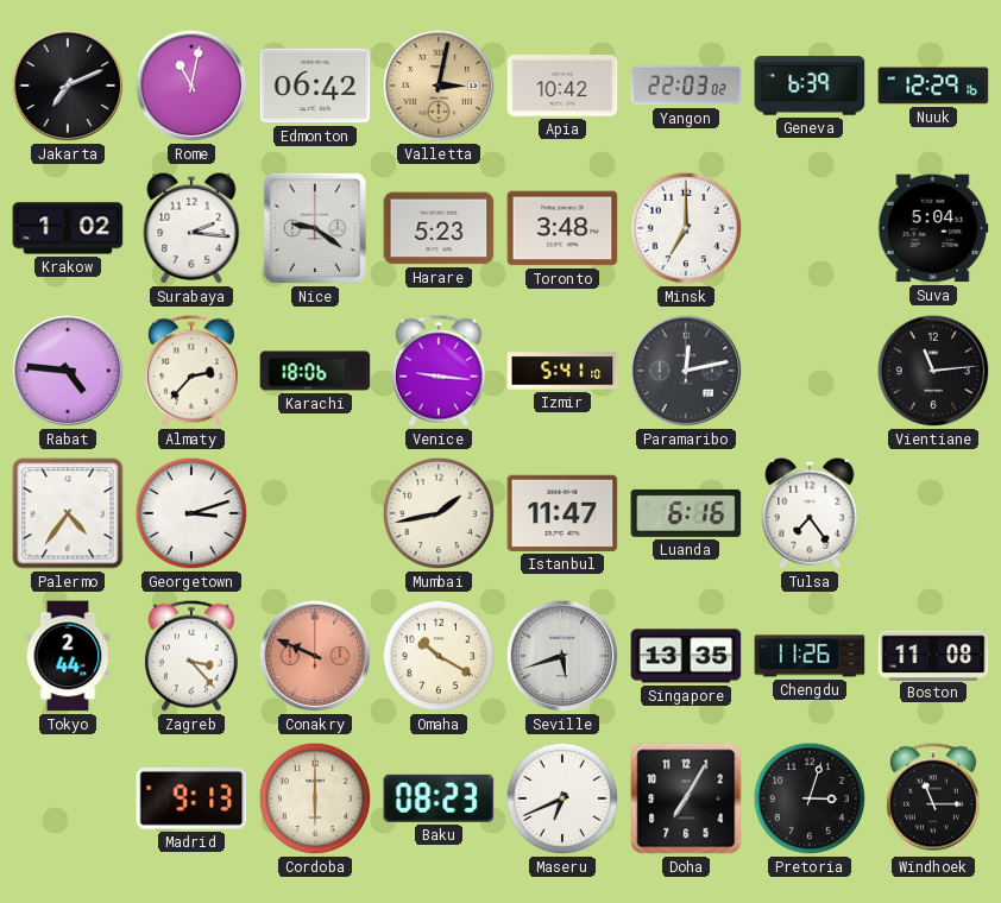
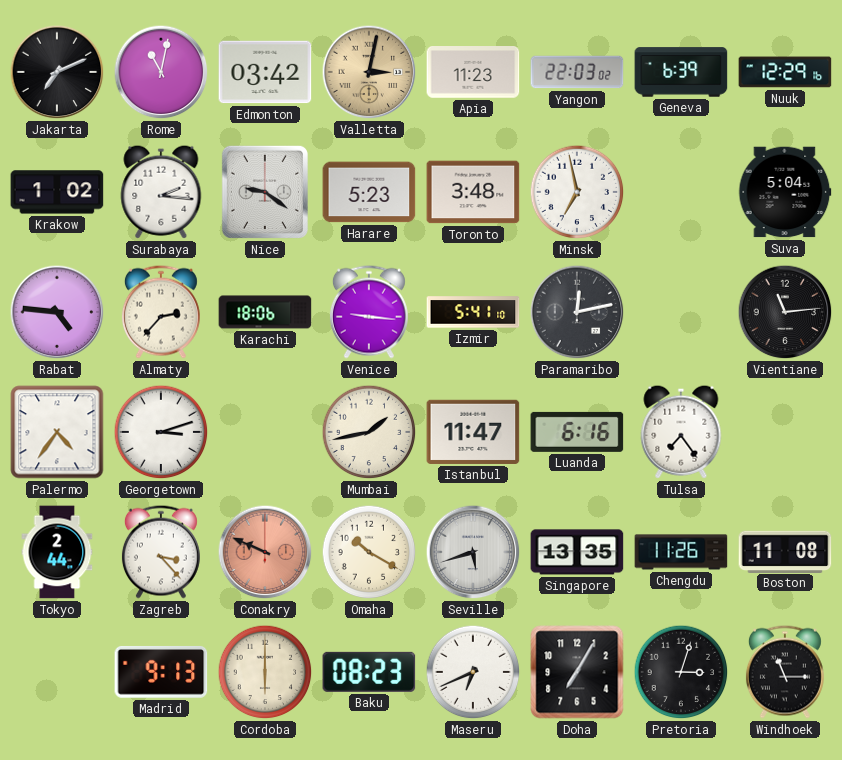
Edmonton: 06:42 -> 03:42 (265, 72)
Apia: 10:42 -> 11:23 (473, 72)
Minsk: 7:00 -> 6:58 (577, 192)
